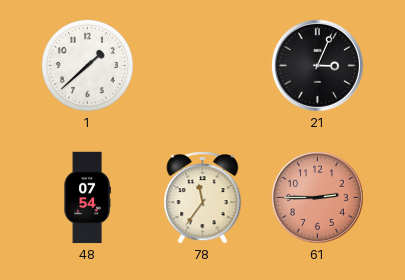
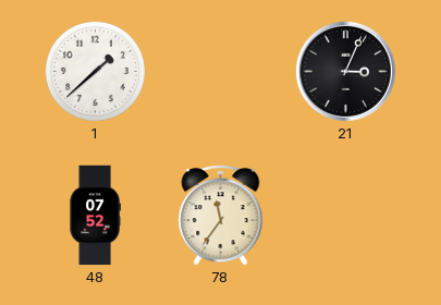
48: 07:54 -> 07:52 (95, 216)
61: 2:45 -> none (317, 197)
